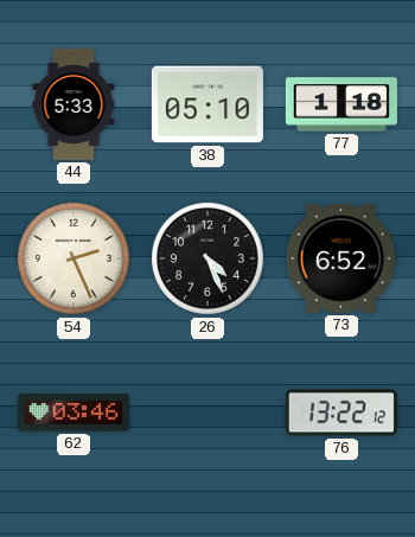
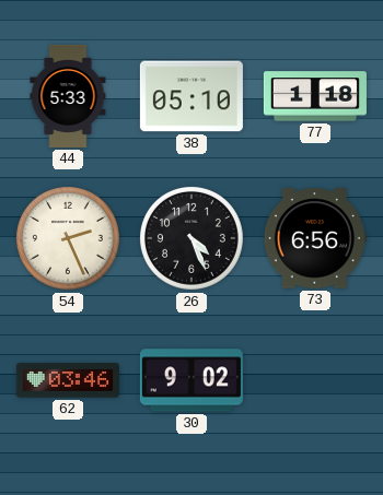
73: 6:52 -> 6:56 (315, 238)
30: none -> 9:02 (191, 380)
76: 13:22 -> none (341, 413)
